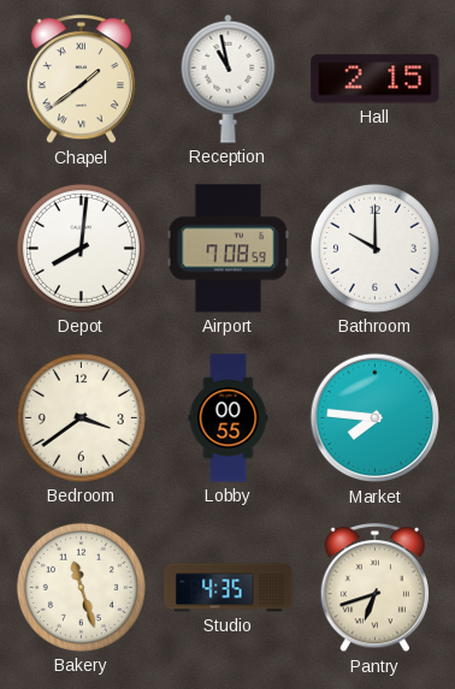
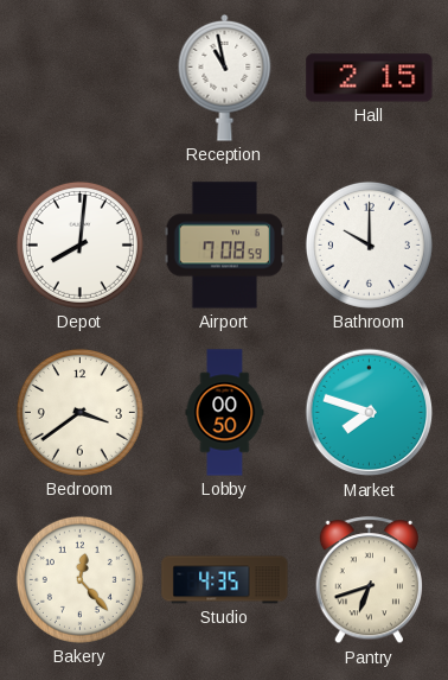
Chapel: 1:39 -> none (81, 79)
Lobby: 00:55 -> 00:50 (225, 413)
Market: 7:46 -> 7:48 (370, 413)
Bakery: 11:27 -> 12:23 (79, 579)
